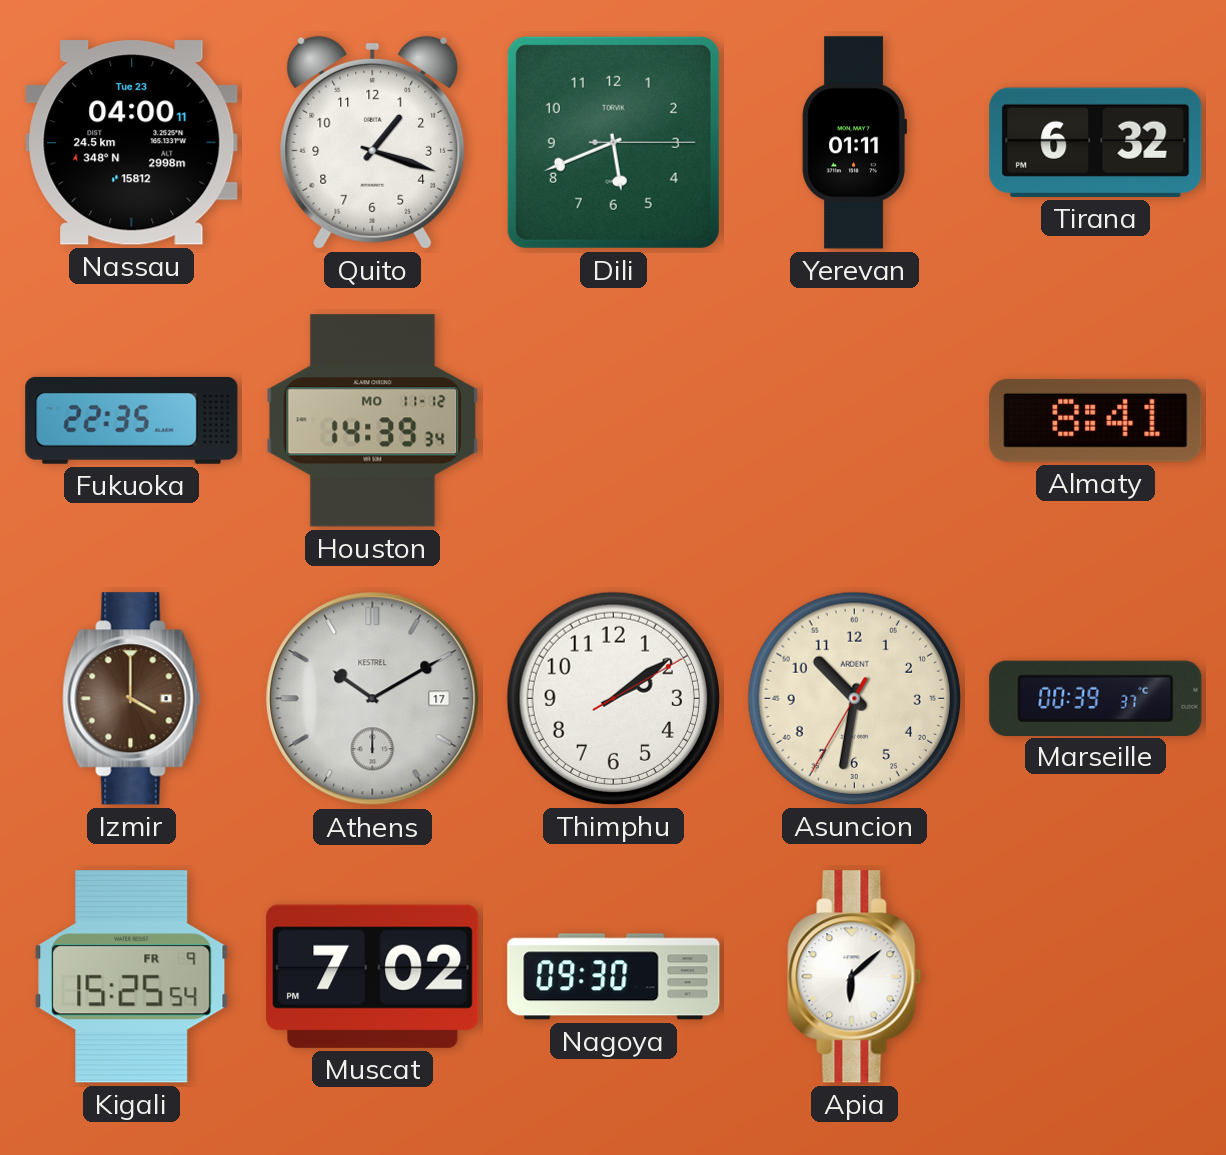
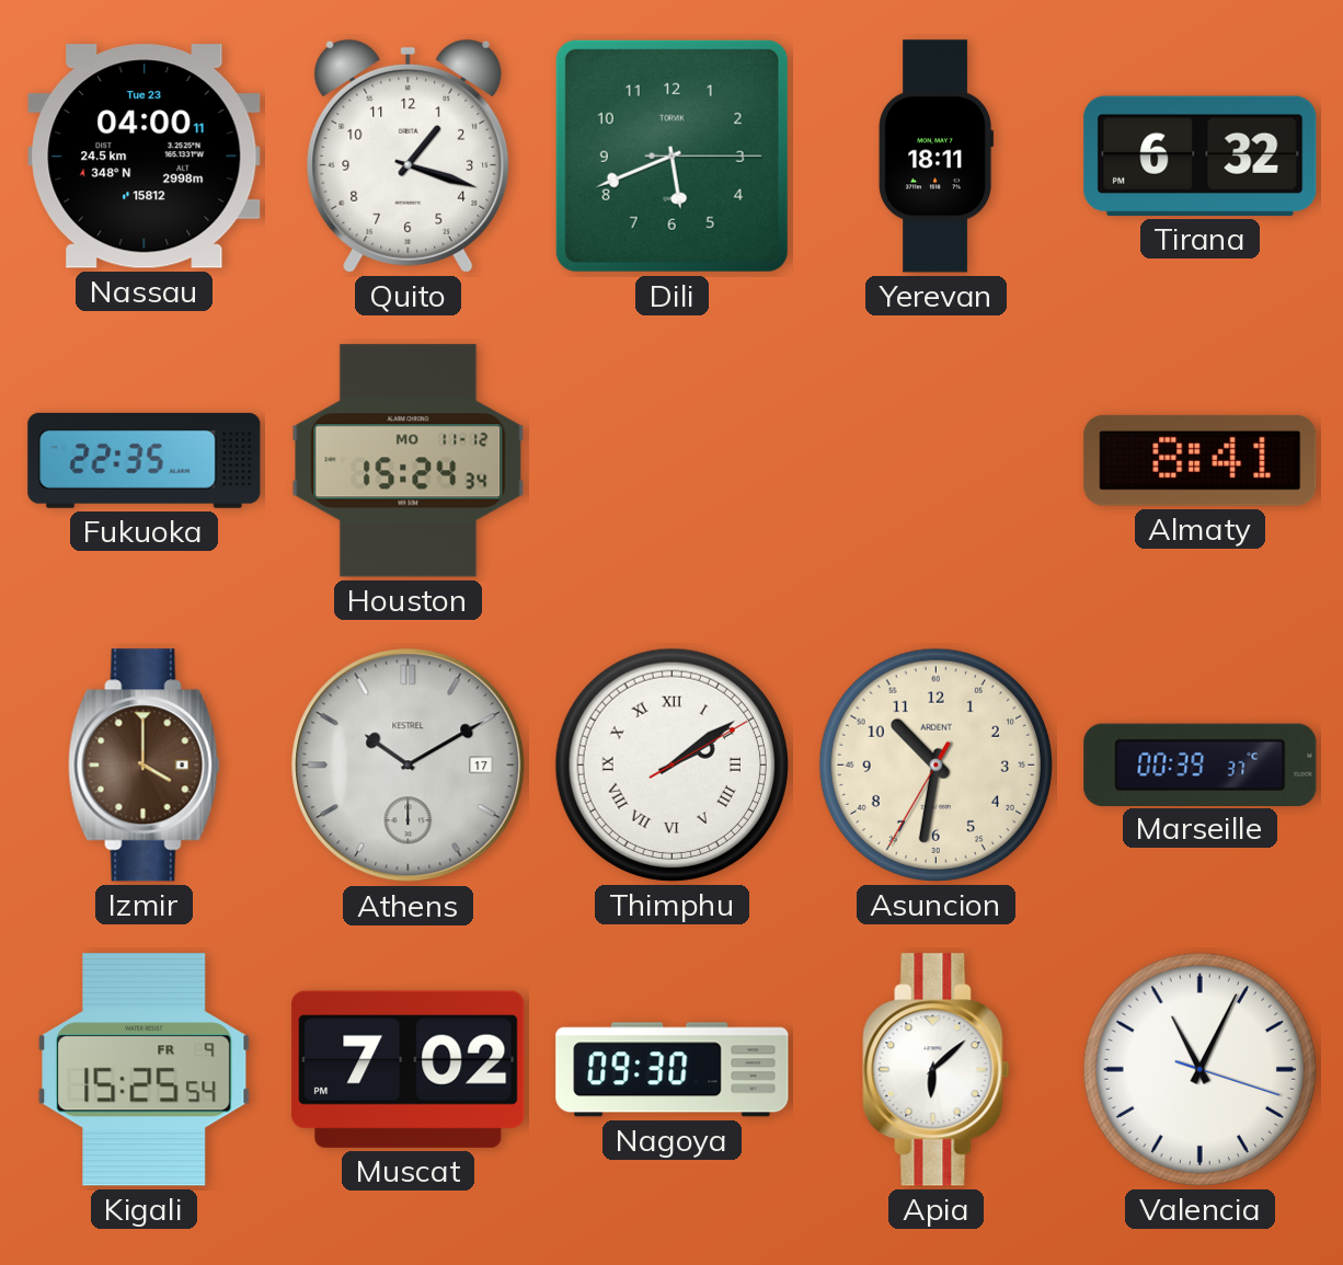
Yerevan: 01:11 -> 18:11 (935, 157)
Houston: 14:39 -> 15:24 (409, 461)
Thimphu numerals: Arabic -> Roman (671, 764)
Valencia: none -> 11:04 (1199, 1069)
